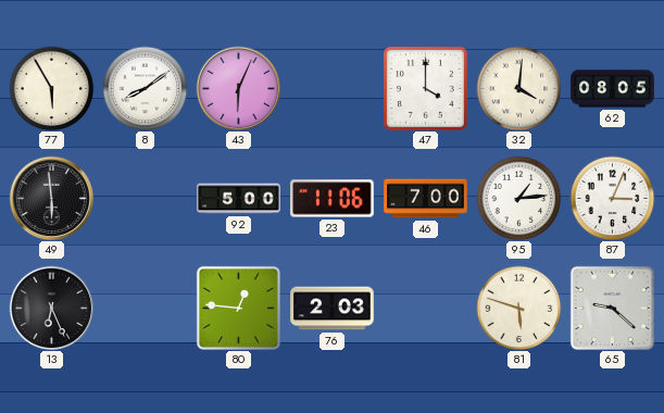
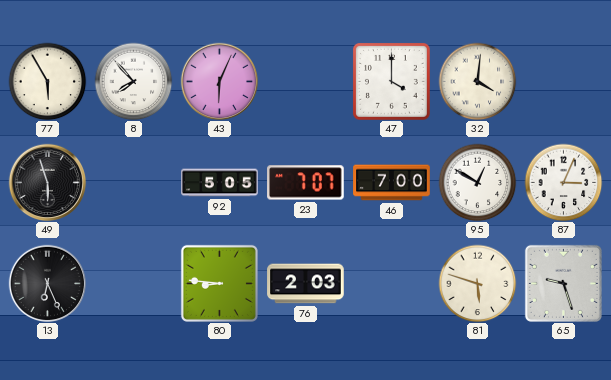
8: 8:09 -> 7:53 (133, 81)
62: 08:05 -> none (613, 89)
49: 5:59 -> 5:57 (47, 182)
92: 5:00 -> 5:05 (220, 183)
23: 11:06 -> 7:07 (306, 183)
95: 1:14 -> 12:50 (477, 182)
80: 12:46 -> 8:46 (219, 283)
65: 9:22 -> 9:27 (563, 283)
